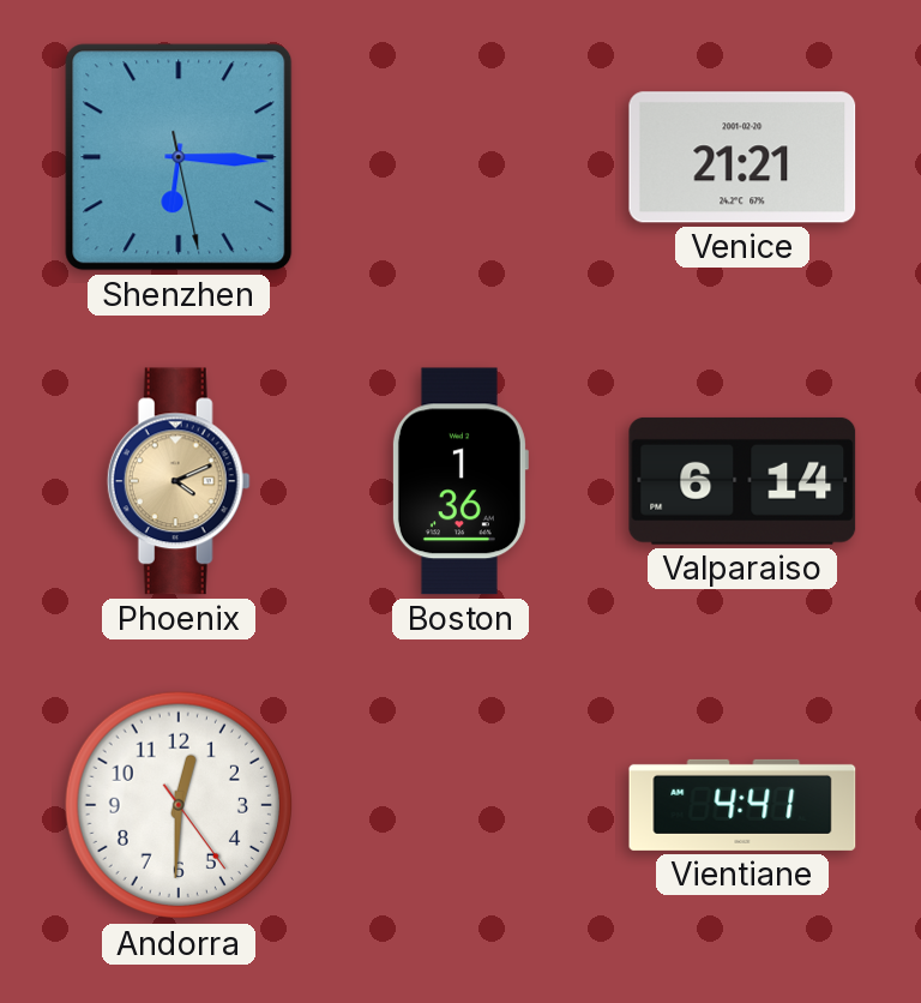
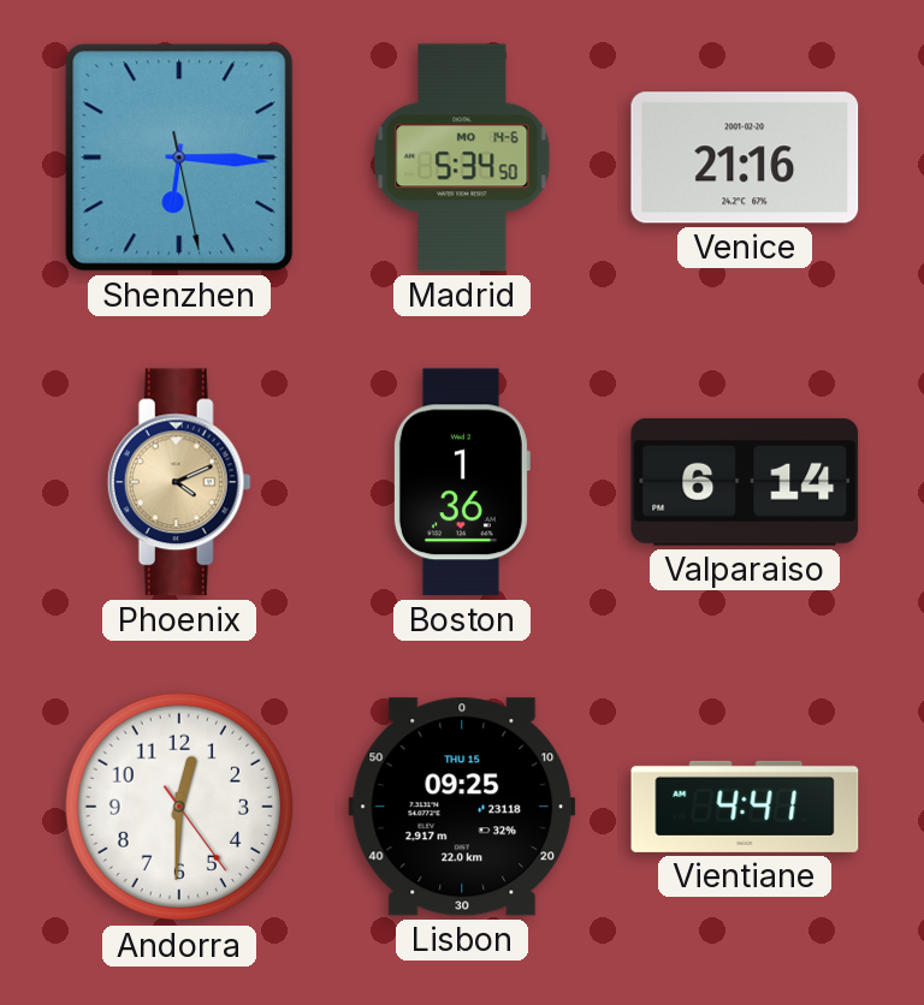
Madrid: none -> 5:34 (462, 157)
Venice: 21:21 -> 21:16 (745, 157)
Lisbon: none -> 09:25 (462, 807)
